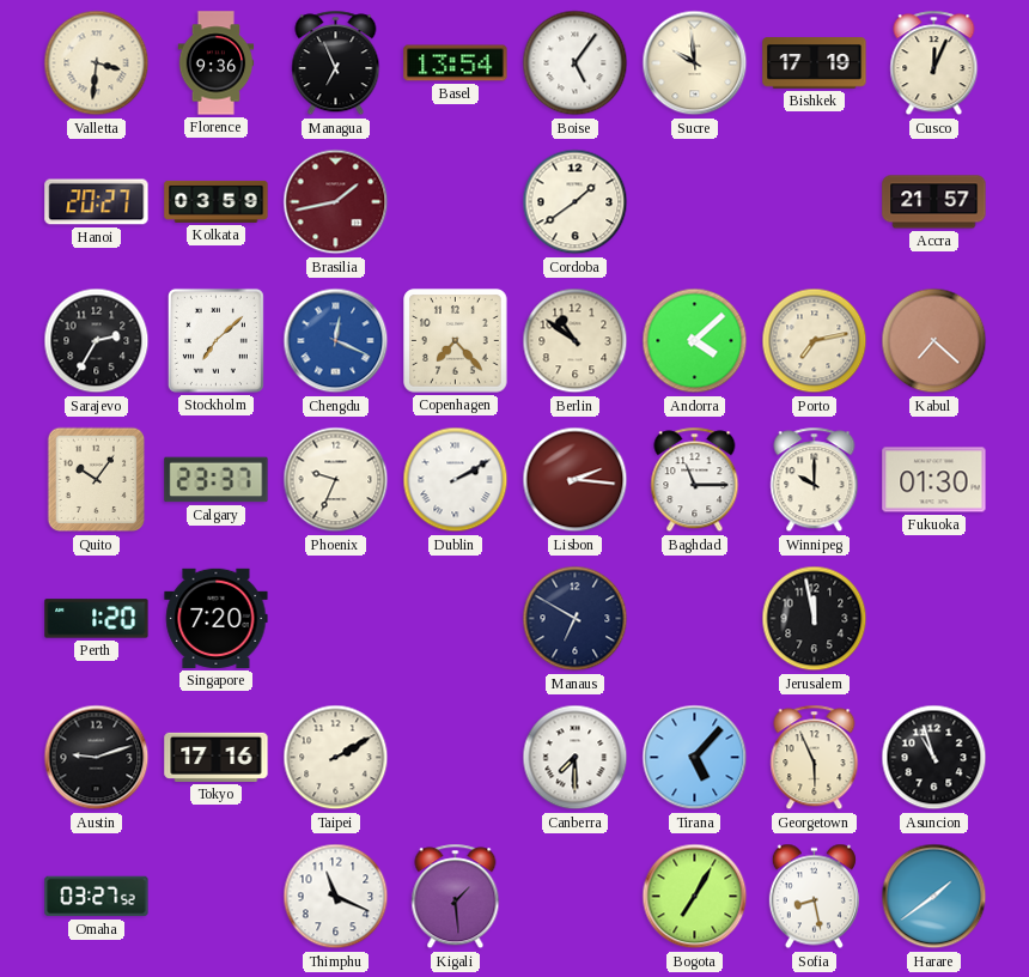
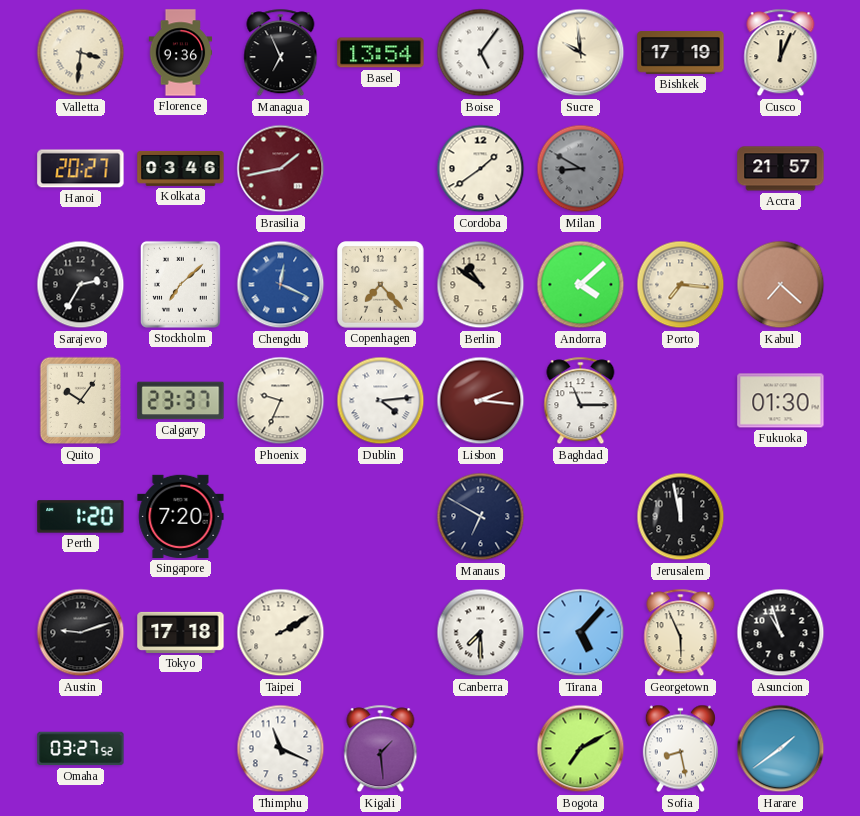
Kolkata: 03:59 -> 03:46 (181, 168)
Milan: none -> 8:50 (581, 169)
Porto: 7:13 -> 7:16 (681, 285)
Dublin: 2:10 -> 4:14 (381, 401)
Winnipeg: 10:00 -> none (815, 480)
Tokyo: 17:16 -> 17:18 (181, 632)
Bogota: 7:05 -> 7:10 (581, 749)
